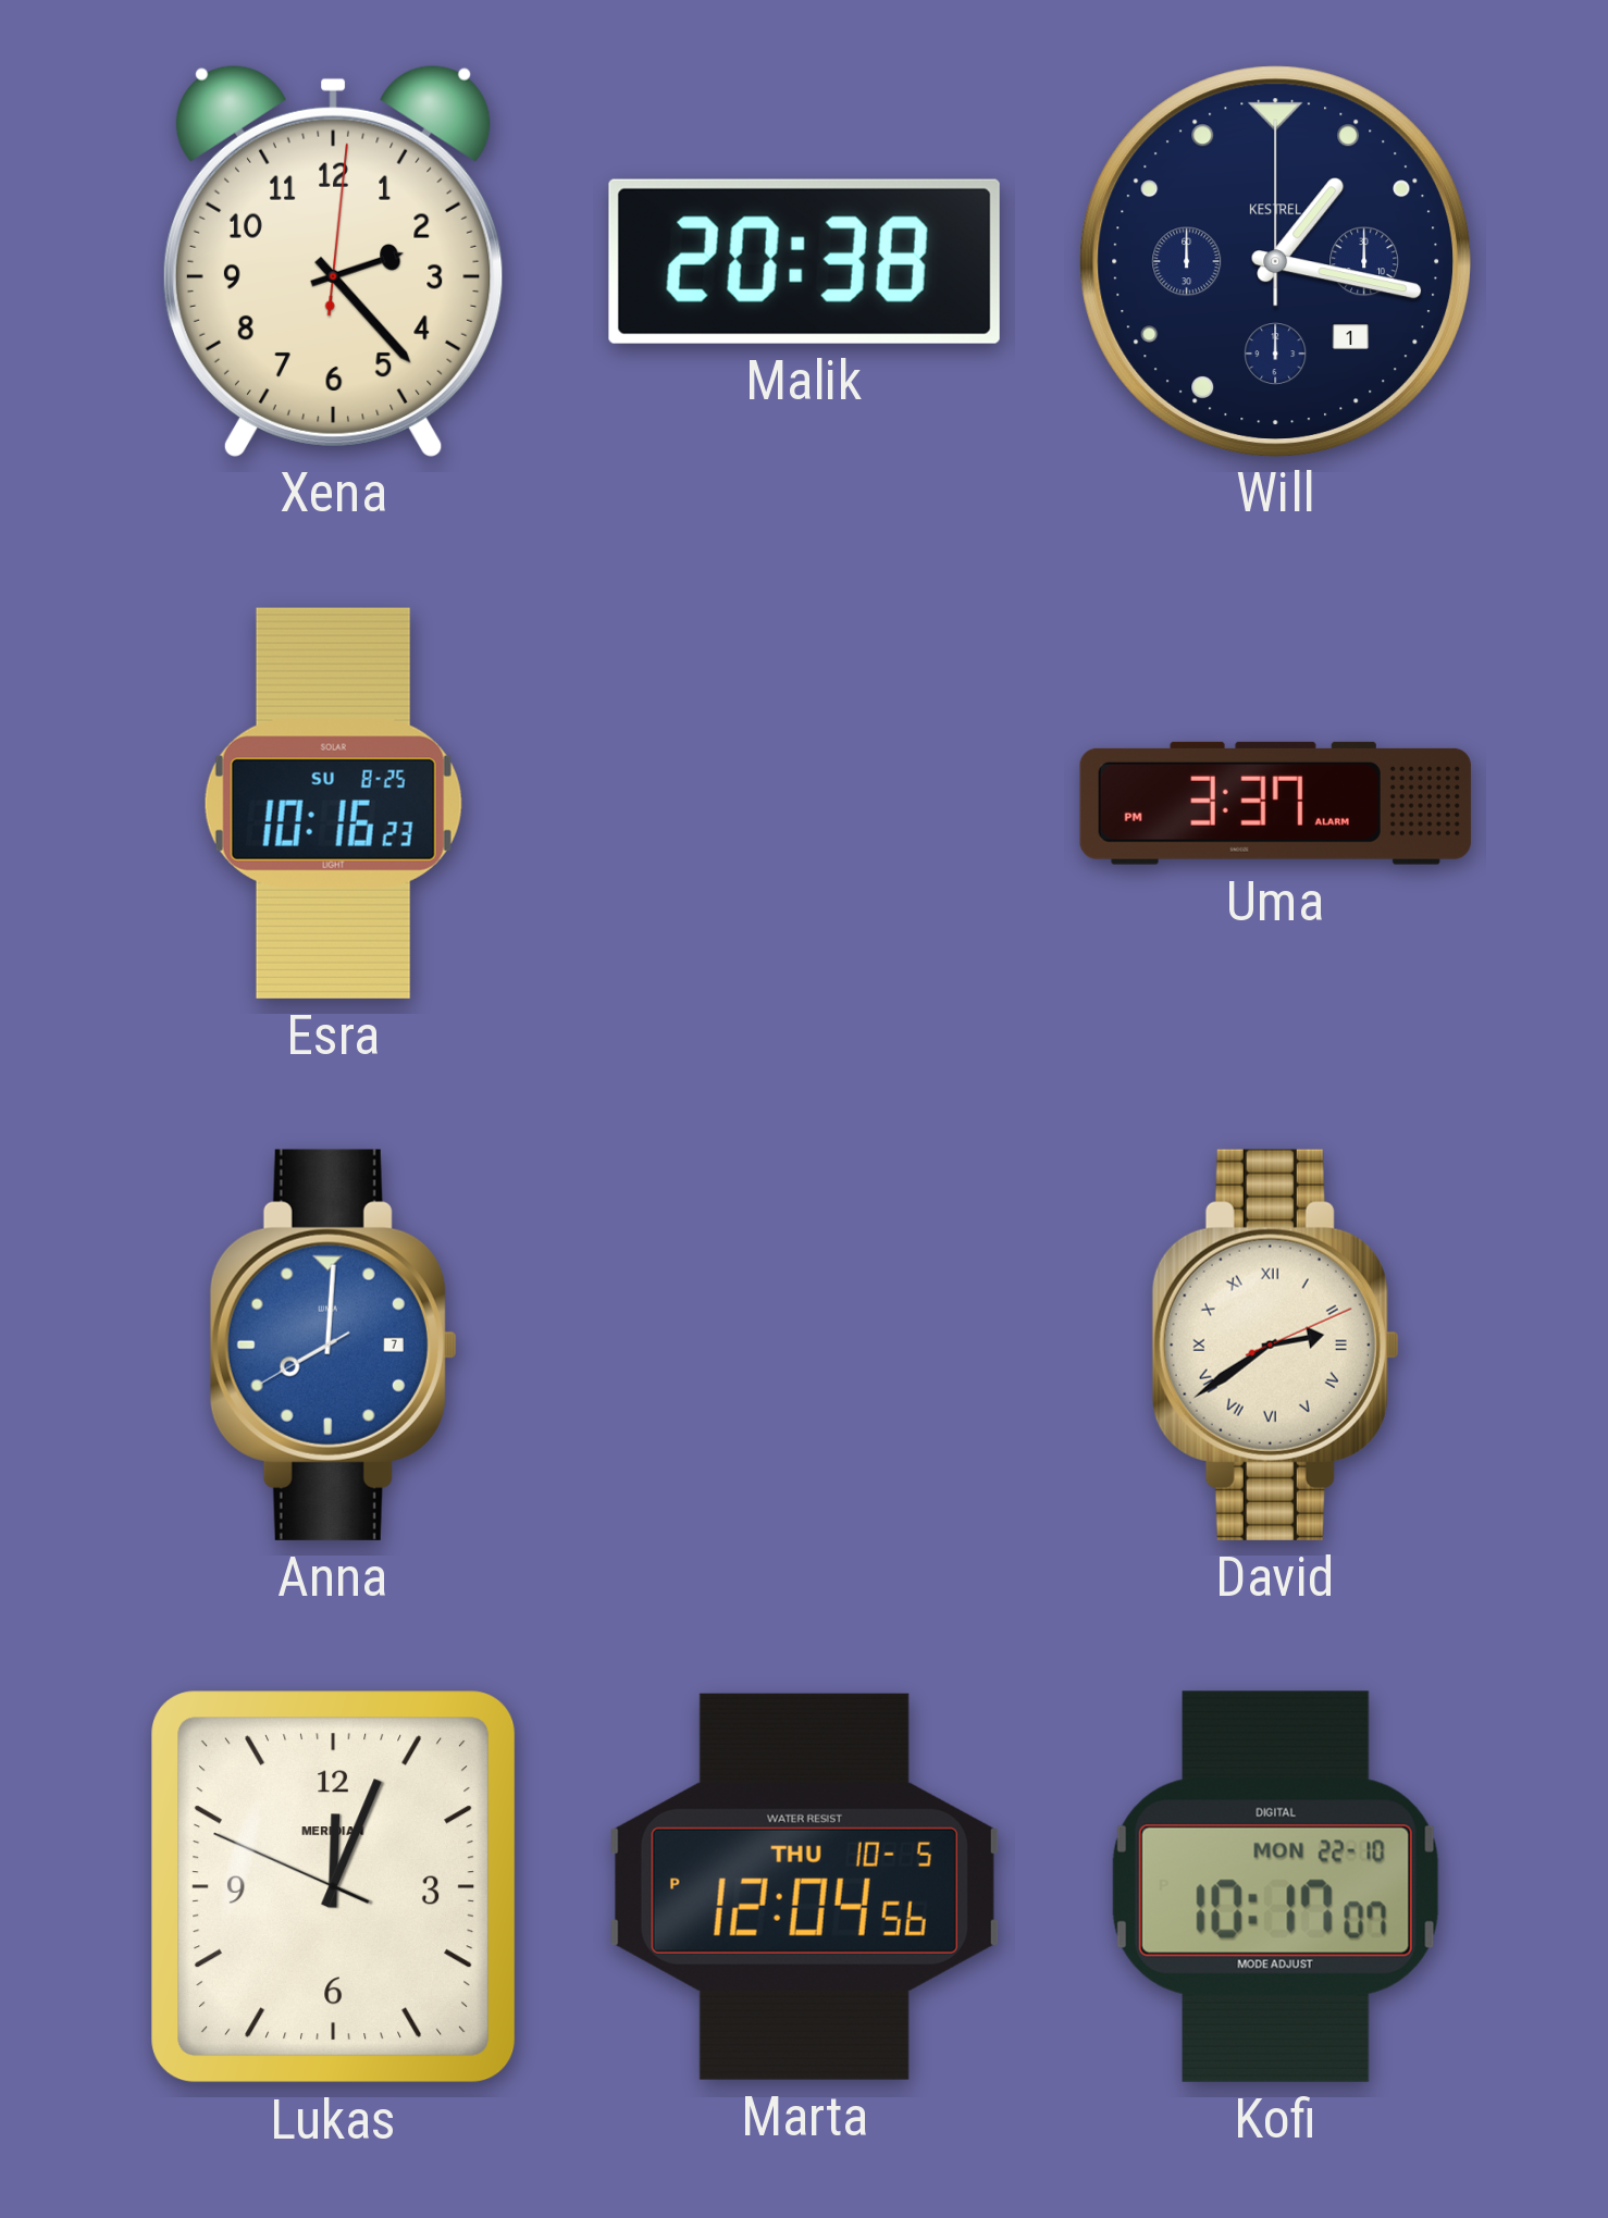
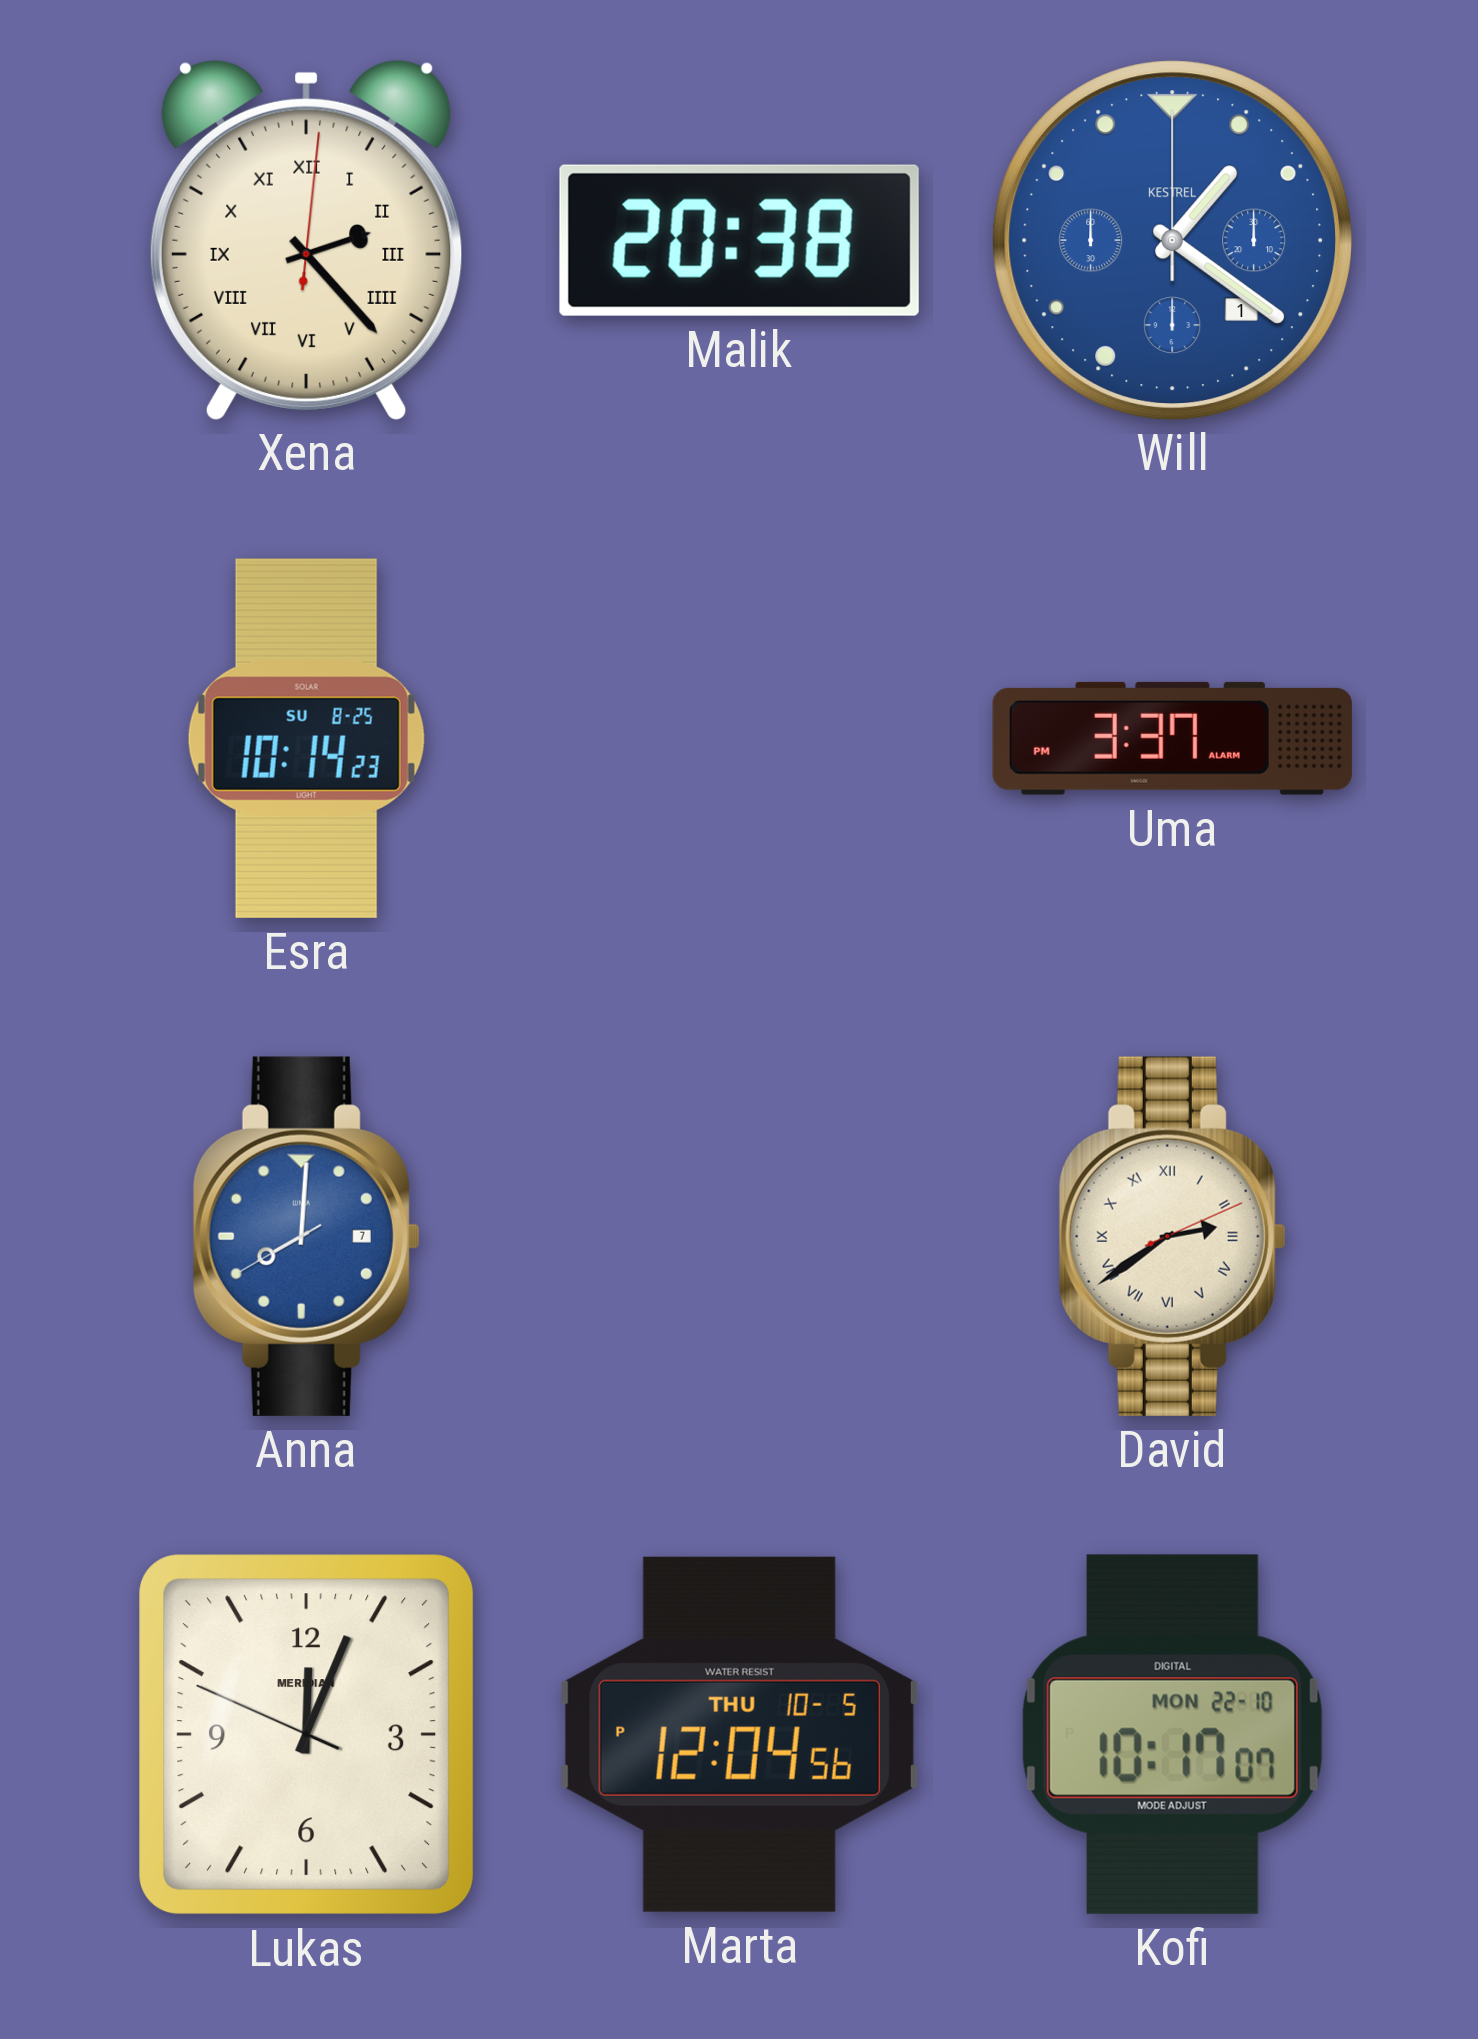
Xena numerals: Arabic -> Roman (306, 239)
Will: 1:17 -> 1:21 (1172, 240)
Will dial: navy -> blue (1172, 240)
Esra: 10:16 -> 10:14 (306, 738)
